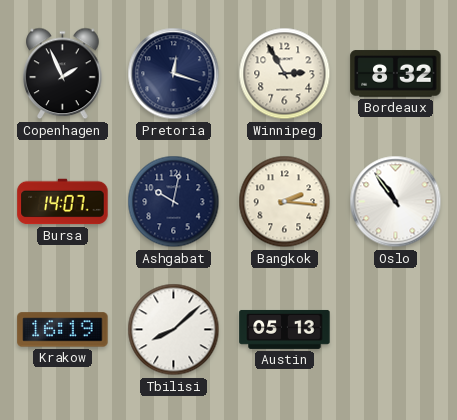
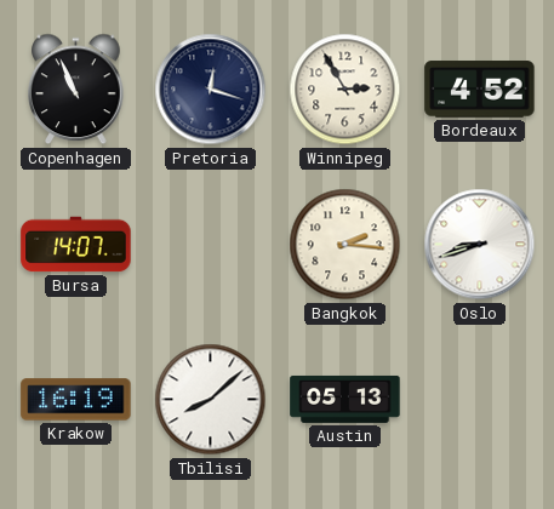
Copenhagen: 1:56 -> 10:56 (76, 90)
Bordeaux: 8:32 -> 4:52 (480, 90)
Ashgabat: 10:02 -> none (174, 202)
Oslo: 10:54 -> 8:42 (480, 245)
